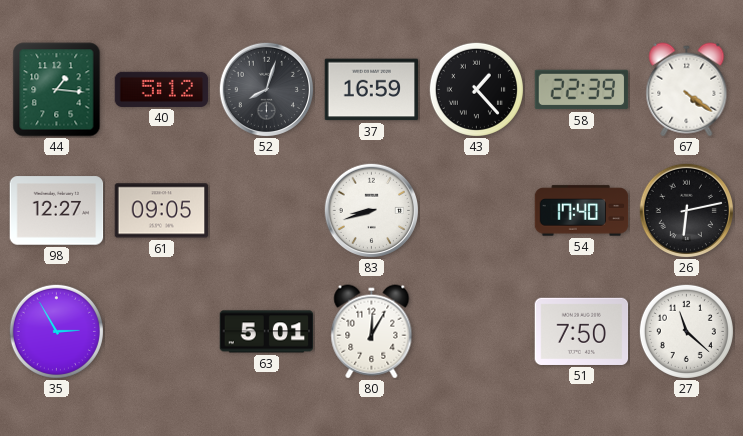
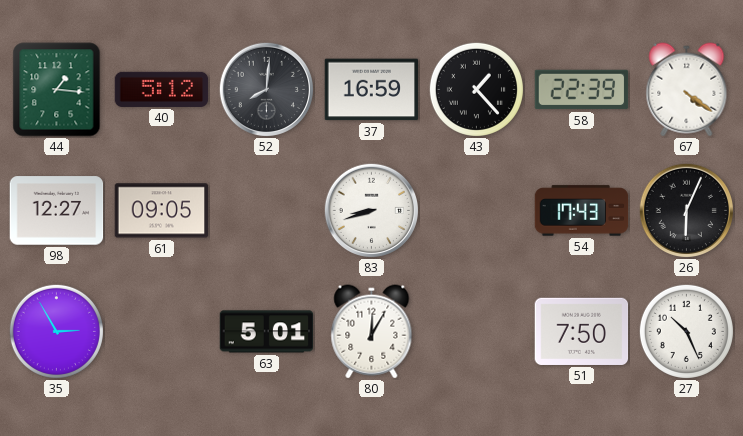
52: 8:03 -> 8:01 (266, 89)
54: 17:40 -> 17:43 (582, 211)
26: 6:13 -> 6:04 (686, 210)
27: 11:22 -> 10:26 (686, 331)
